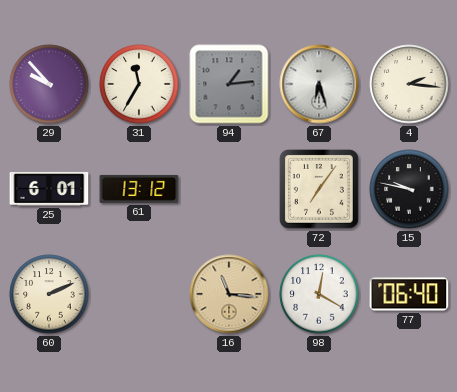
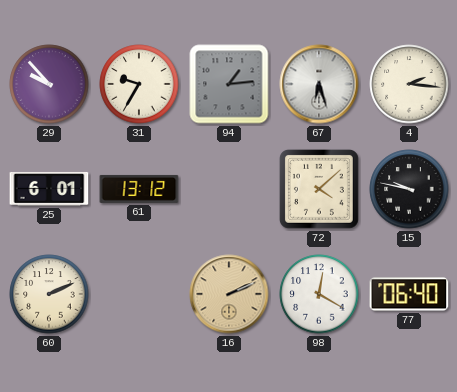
31: 11:35 -> 9:35 (139, 84)
72: 7:06 -> 4:08 (319, 189)
16: 11:16 -> 2:11 (229, 294)
